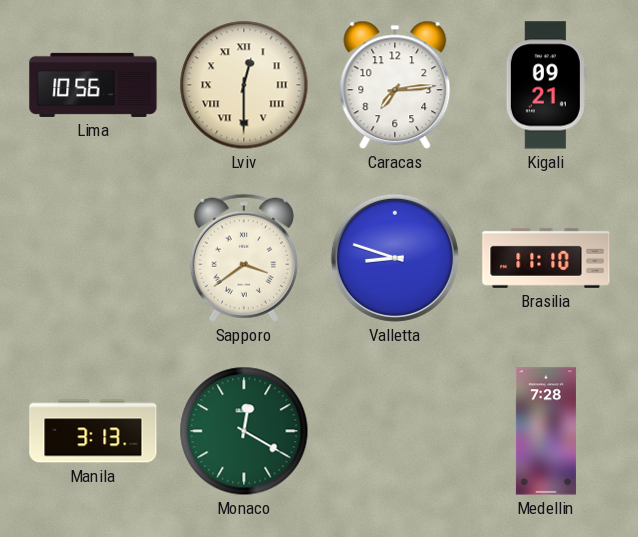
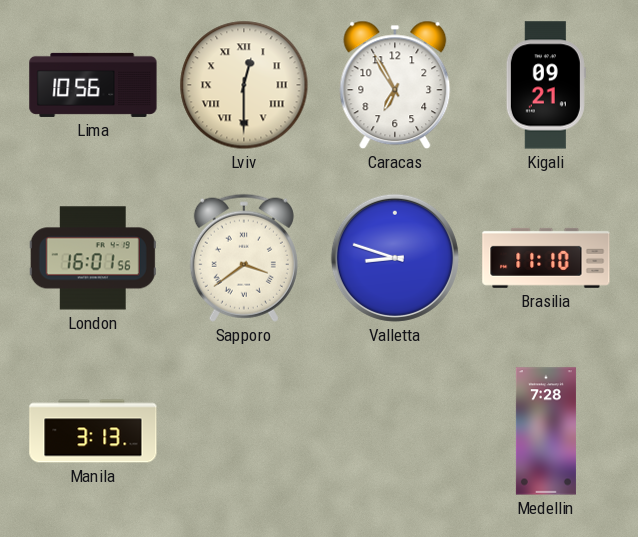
Caracas: 7:14 -> 6:55 (395, 85)
London: none -> 16:01 (93, 258)
Monaco: 12:20 -> none (244, 431)
